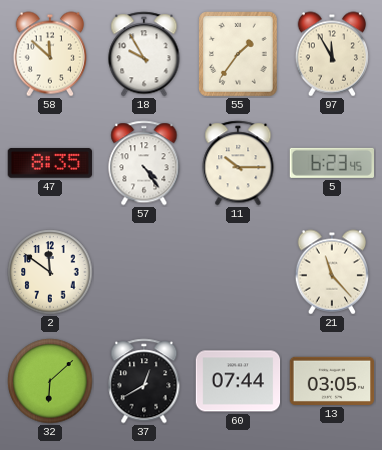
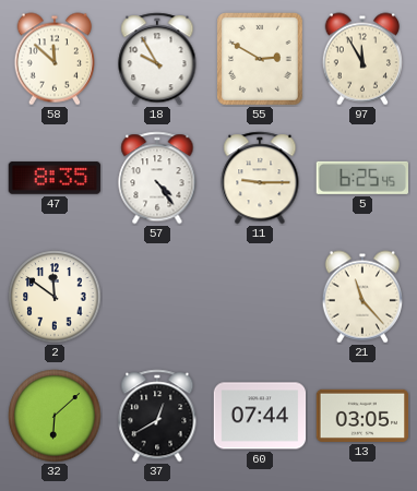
55: 1:36 -> 2:50 (261, 59)
11: 10:15 -> 9:15 (260, 178)
5: 6:23 -> 6:25 (361, 178)
